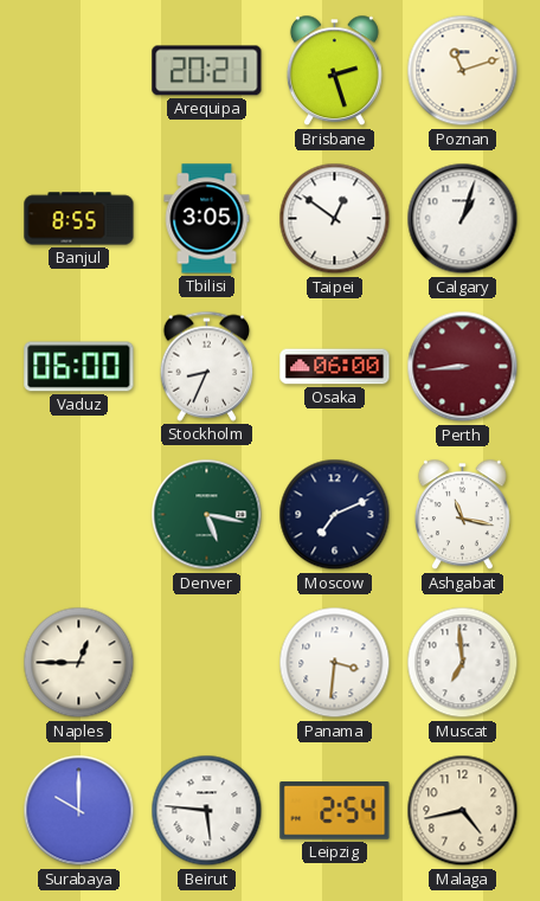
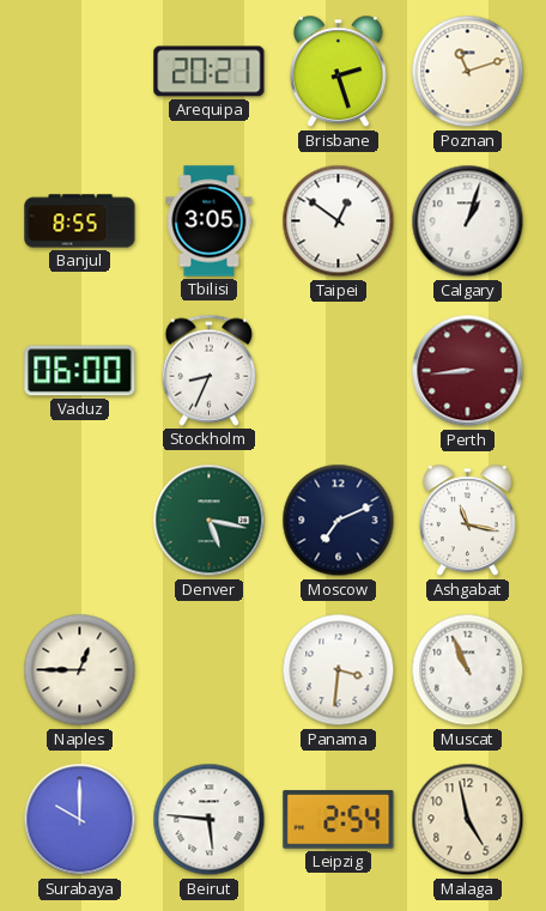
Osaka: 06:00 -> none (335, 367)
Muscat: 6:59 -> 10:56 (468, 670)
Malaga: 4:43 -> 4:58 (468, 820)
